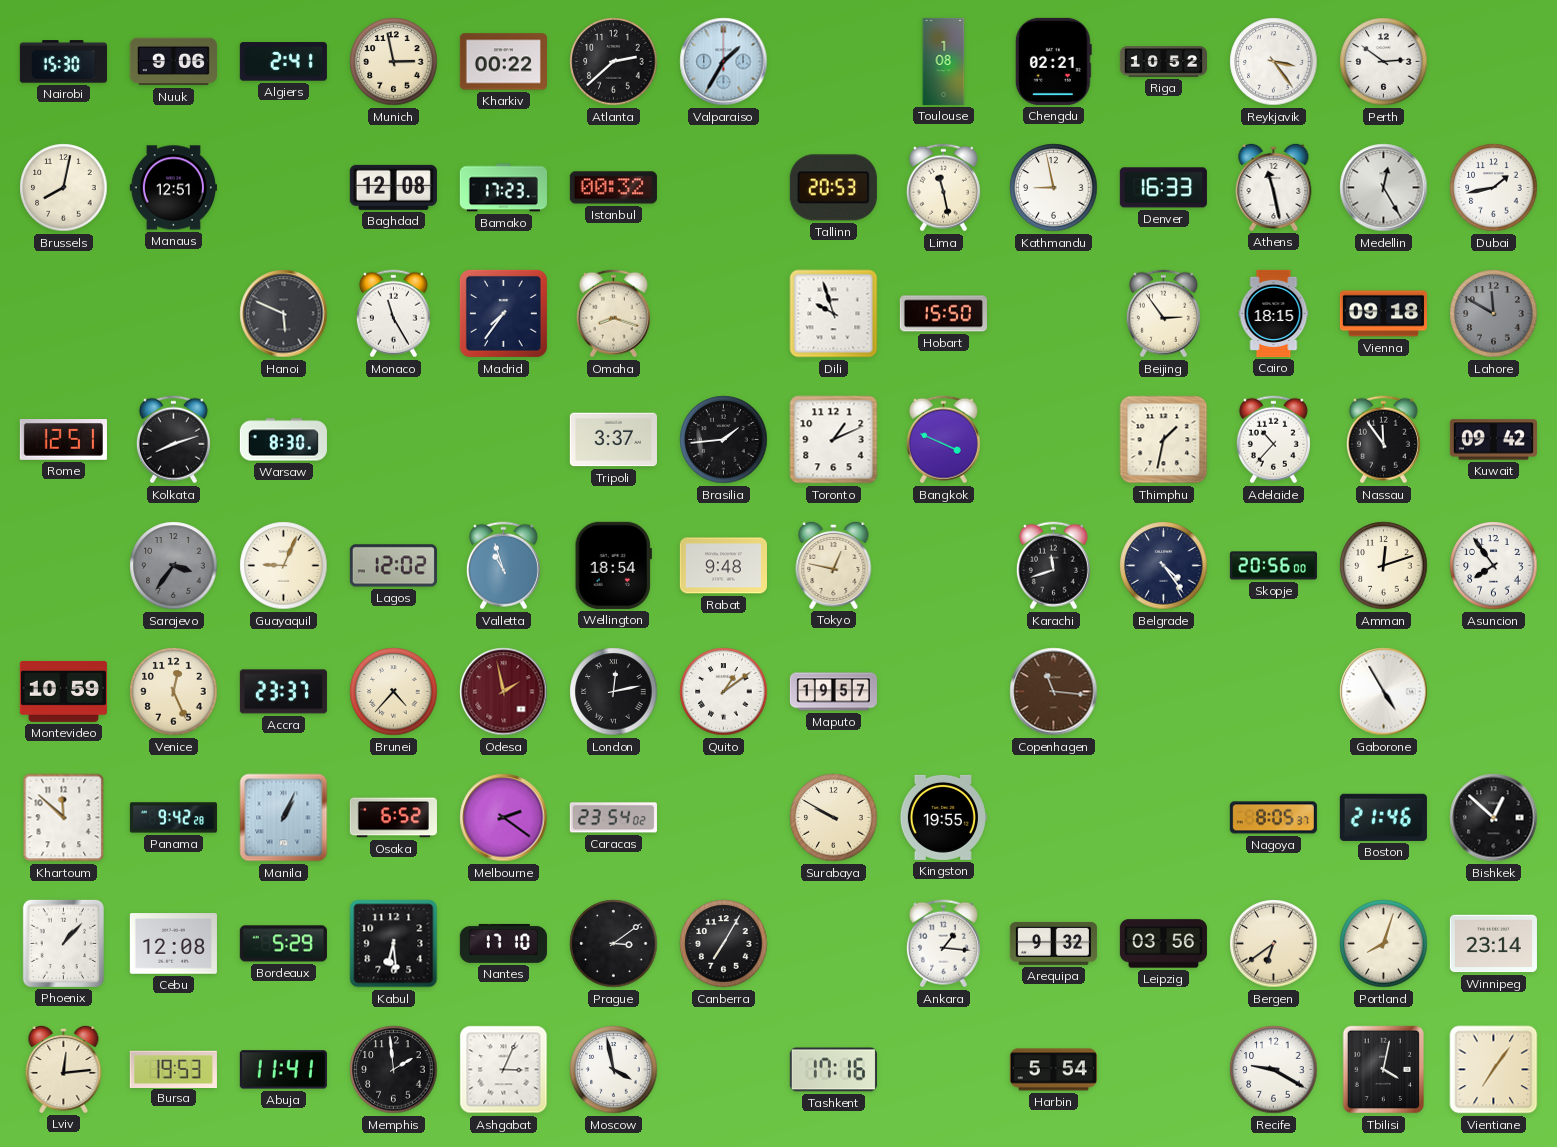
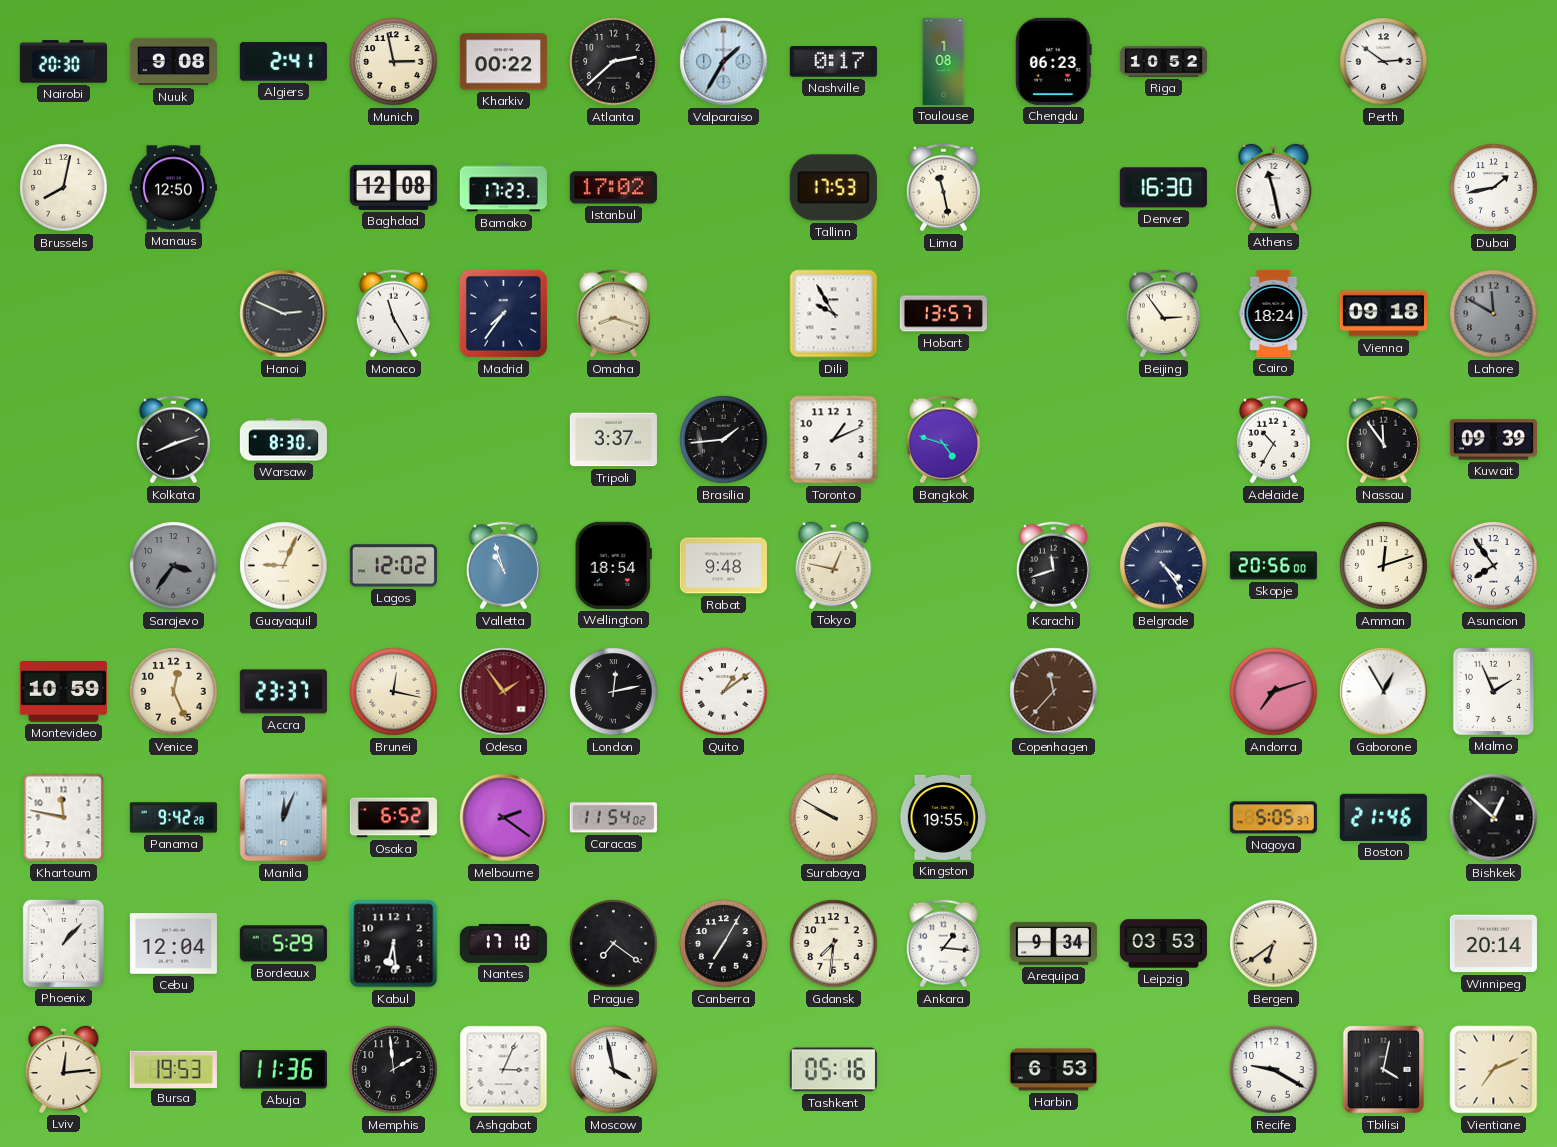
Nairobi: 15:30 -> 20:30 (63, 62)
Nuuk: 9:06 -> 9:08 (173, 62)
Nashville: none -> 0:17 (833, 62)
Chengdu: 02:21 -> 06:23 (1053, 61)
Reykjavik: 3:24 -> none (1274, 62)
Manaus: 12:51 -> 12:50 (173, 188)
Istanbul: 00:32 -> 17:02 (613, 188)
Tallinn: 20:53 -> 17:53 (833, 188)
Kathmandu: 8:58 -> none (1054, 188)
Denver: 16:33 -> 16:30 (1163, 188)
Medellin: 12:25 -> none (1384, 188)
Hanoi: 5:49 -> 2:49 (284, 314)
Dili: 9:57 -> 9:55 (834, 314)
Hobart: 15:50 -> 13:57 (943, 314)
Cairo: 18:15 -> 18:24 (1274, 313)
Rome: 12:51 -> none (63, 440)
Bangkok: 3:49 -> 4:48 (943, 440)
Thimphu: 1:32 -> none (1164, 440)
Adelaide: 10:37 -> 10:35 (1273, 440)
Kuwait: 09:42 -> 09:39 (1493, 440)
Brunei: 4:37 -> 12:17 (394, 692)
Odesa: 1:58 -> 1:54 (504, 692)
Maputo: 19:57 -> none (833, 692)
Copenhagen: 11:16 -> 11:37 (1054, 692)
Andorra: none -> 7:12 (1274, 692)
Gaborone: 4:55 -> 12:55 (1384, 692)
Malmo: none -> 1:56 (1493, 691)
Khartoum: 11:52 -> 11:47 (64, 818)
Manila: 1:04 -> 12:04 (284, 818)
Caracas: 23:54 -> 11:54 (613, 818)
Nagoya: 8:05 -> 5:05 (1273, 818)
Cebu: 12:08 -> 12:04 (173, 944)
Prague: 3:09 -> 7:21 (614, 944)
Gdansk: none -> 7:31 (834, 944)
Arequipa: 9:32 -> 9:34 (1053, 943)
Leipzig: 03:56 -> 03:53 (1163, 944)
Portland: 8:03 -> none (1384, 944)
Winnipeg: 23:14 -> 20:14 (1493, 944)
Abuja: 11:41 -> 11:36 (283, 1070)
Tashkent: 17:16 -> 05:16 (833, 1070)
Harbin: 5:54 -> 6:53 (1053, 1070)
Vientiane: 7:06 -> 7:11 (1494, 1070)
